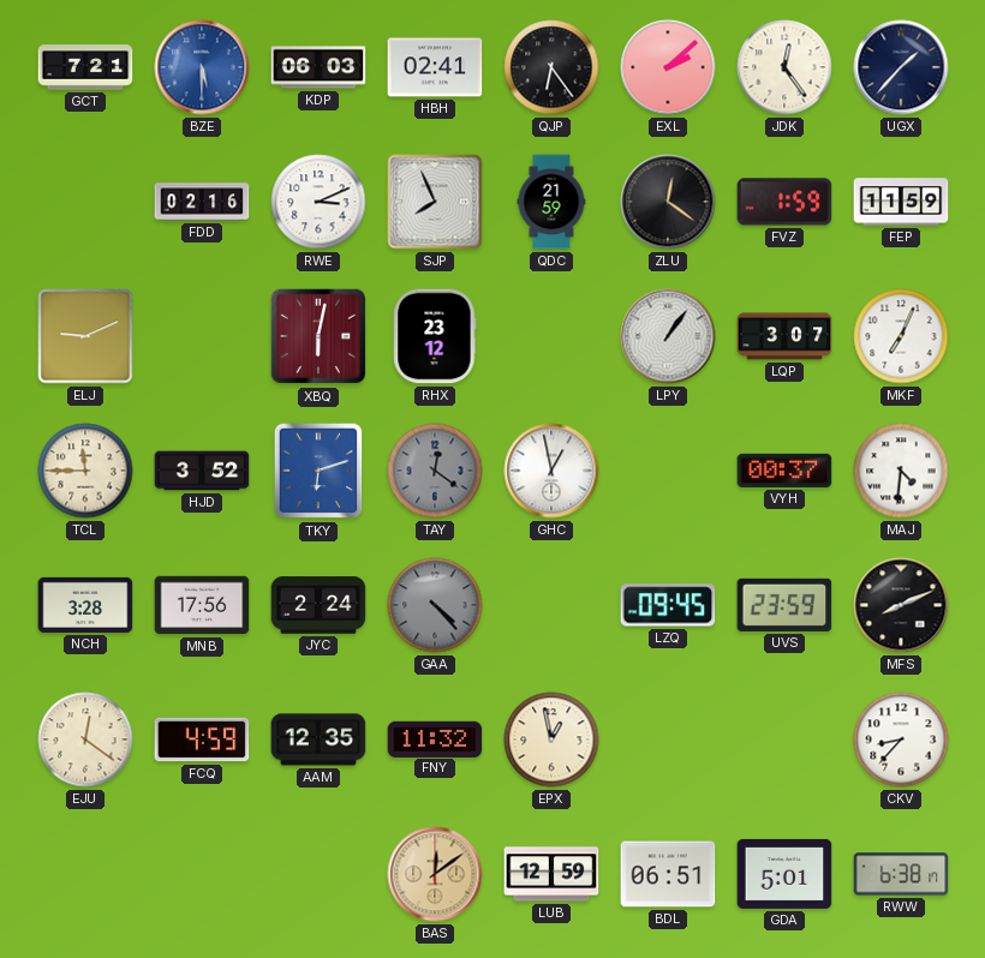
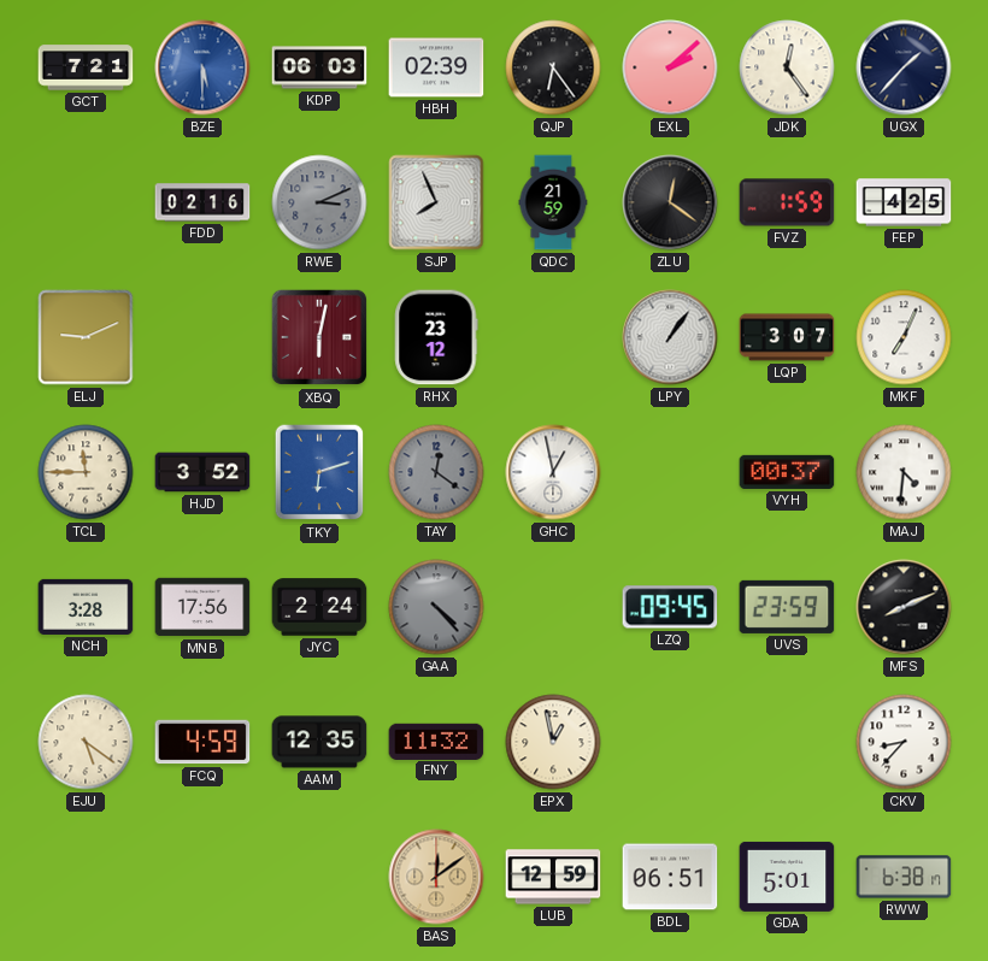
HBH: 02:41 -> 02:39 (436, 67)
RWE dial: white -> grey (319, 202)
FEP: 11:59 -> 4:25 (904, 202)
EJU: 12:21 -> 5:21 (86, 742)
